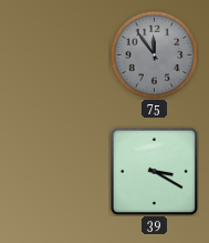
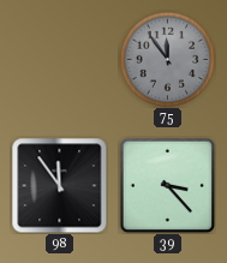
98: none -> 11:54 (59, 185)
39: 3:20 -> 3:23 (167, 185)
